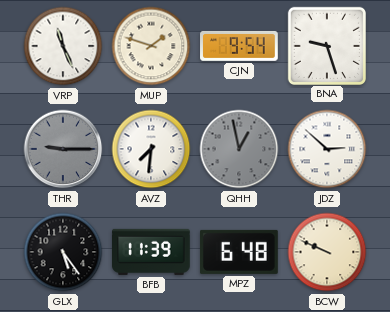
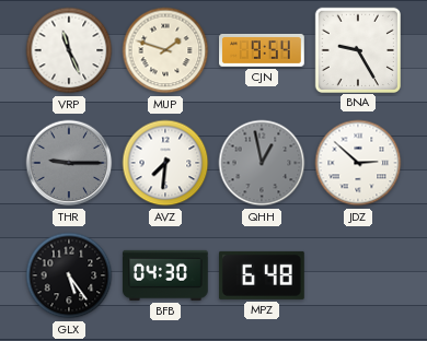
BNA: 9:27 -> 9:25 (357, 49)
BFB: 11:39 -> 04:30 (166, 275)
BCW: 9:49 -> none (327, 252)
